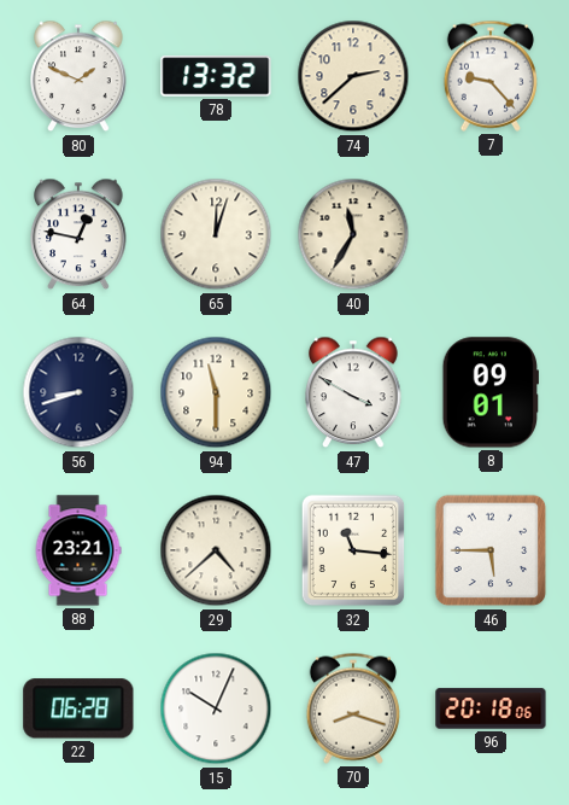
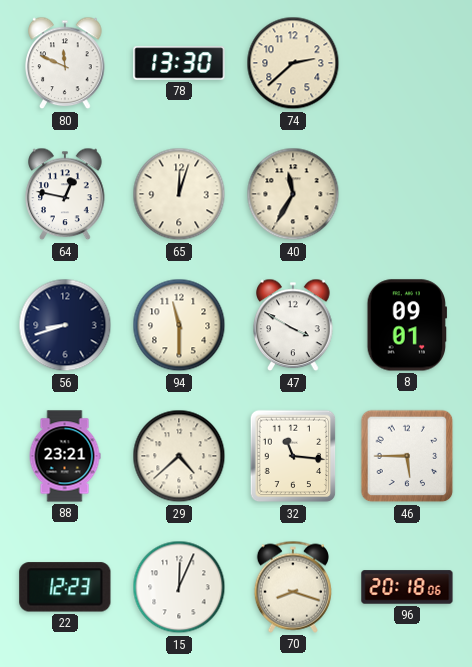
80: 1:49 -> 11:49 (65, 63)
78: 13:32 -> 13:30 (179, 63)
7: 9:23 -> none (491, 76)
22: 06:28 -> 12:23 (65, 587)
15: 10:04 -> 12:04 (179, 587)
